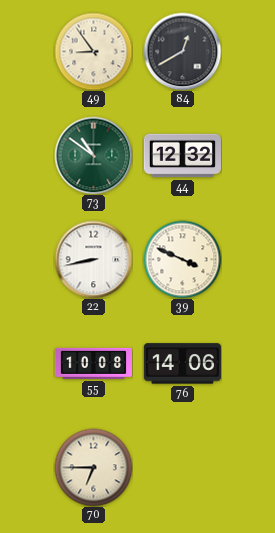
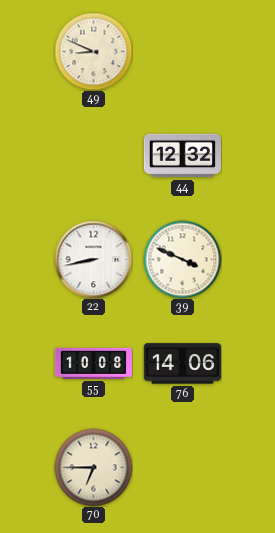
49: 8:54 -> 8:49 (93, 51)
84: 12:40 -> none (182, 51)
73: 10:51 -> none (93, 155)
